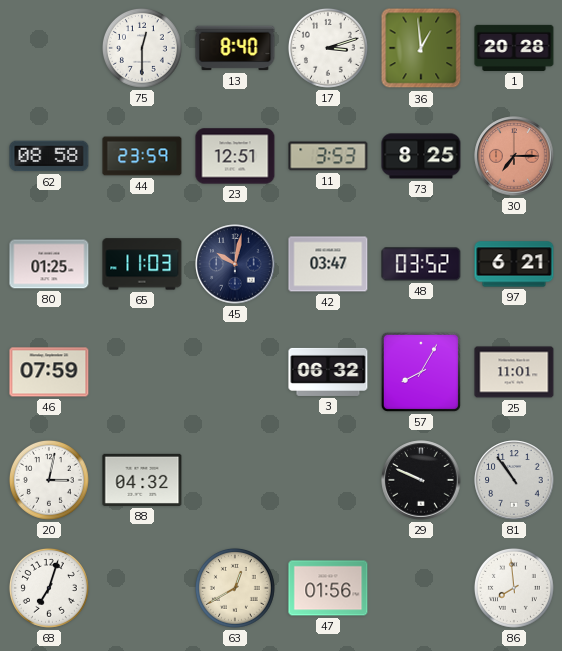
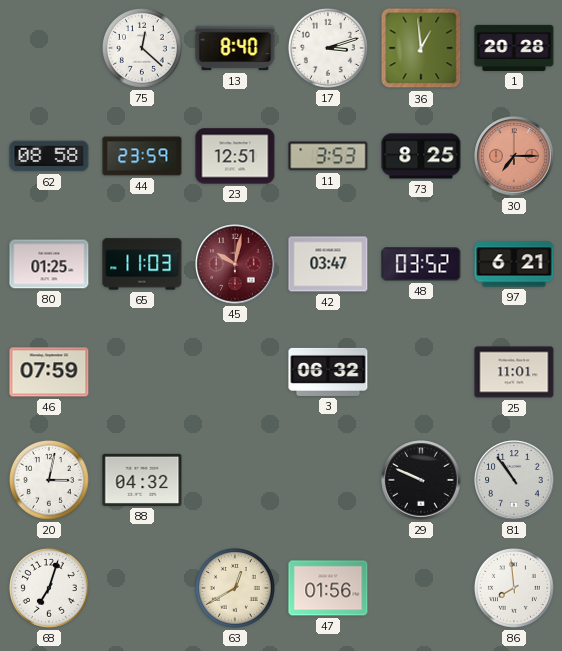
75: 12:30 -> 12:22 (142, 48)
45 dial: navy -> burgundy (235, 264)
57: 8:05 -> none (421, 372)
